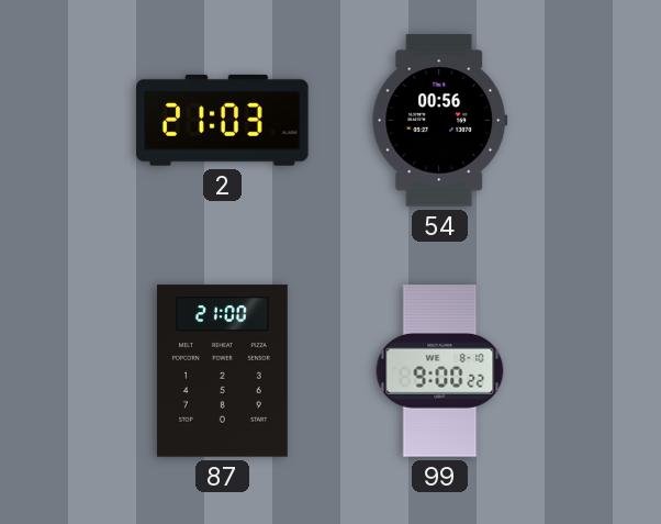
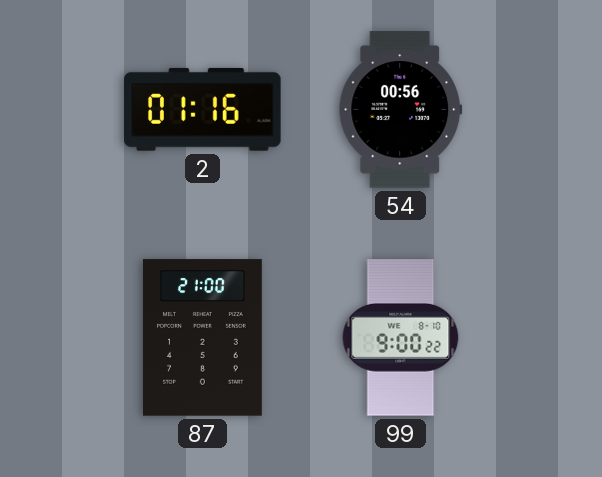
2: 21:03 -> 01:16 (203, 109)
